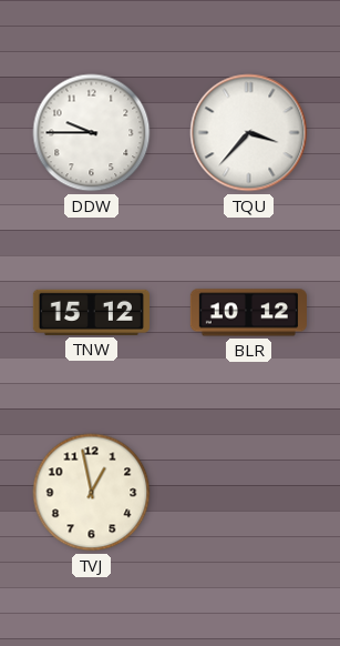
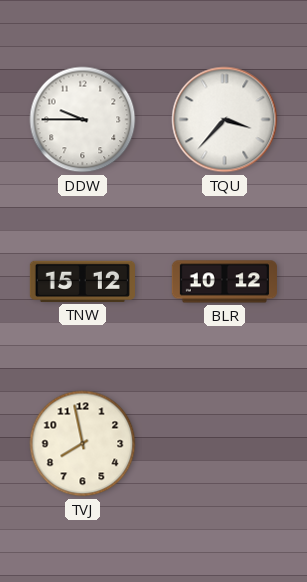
TVJ: 12:58 -> 7:58 (83, 444)
